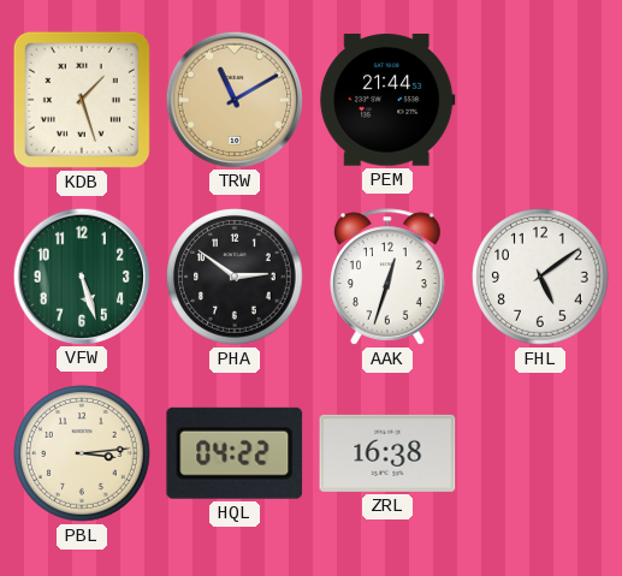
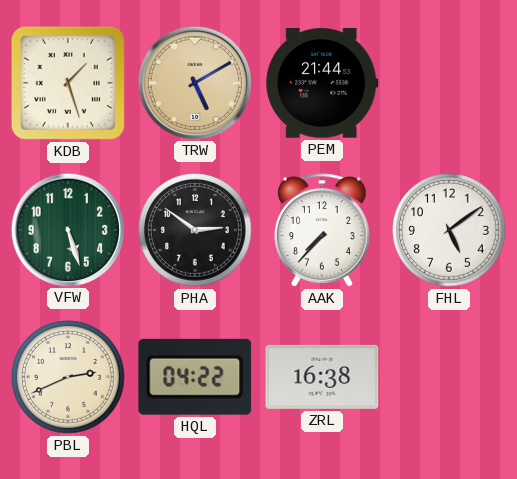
TRW: 11:10 -> 5:10 (194, 82)
AAK: 12:33 -> 7:37 (323, 230)
PBL: 3:14 -> 2:41 (69, 378)
